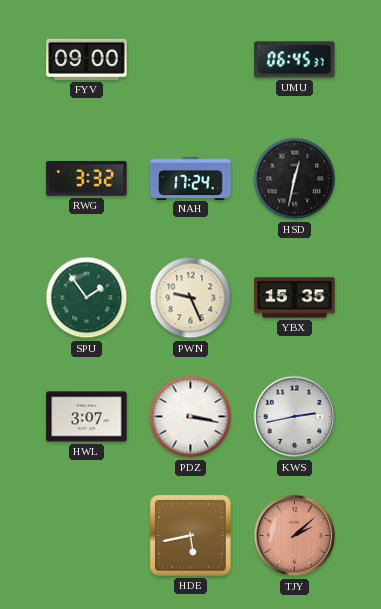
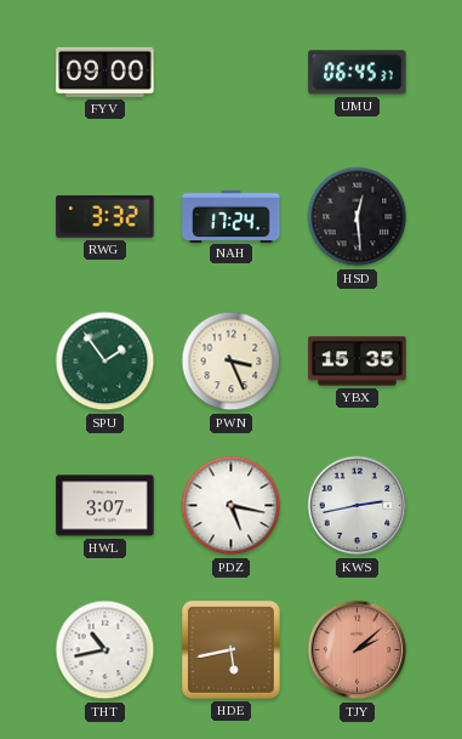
HSD: 12:32 -> 12:29 (358, 217)
PWN: 9:26 -> 3:26 (232, 362)
PDZ: 3:17 -> 5:17 (232, 506)
THT: none -> 10:43 (105, 650)
